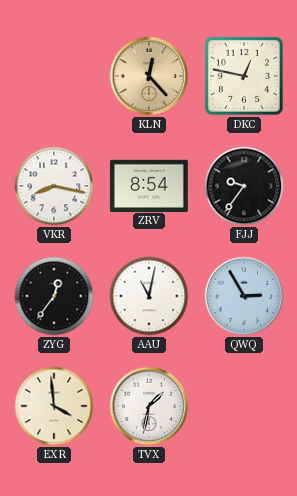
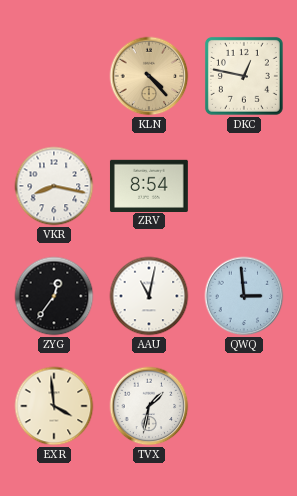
KLN: 12:23 -> 4:23 (149, 76)
FJJ: 9:36 -> none (244, 186)
QWQ: 2:55 -> 2:59 (244, 296)
